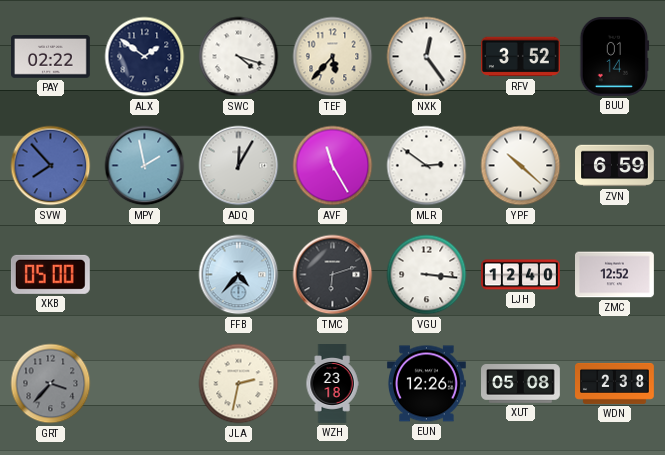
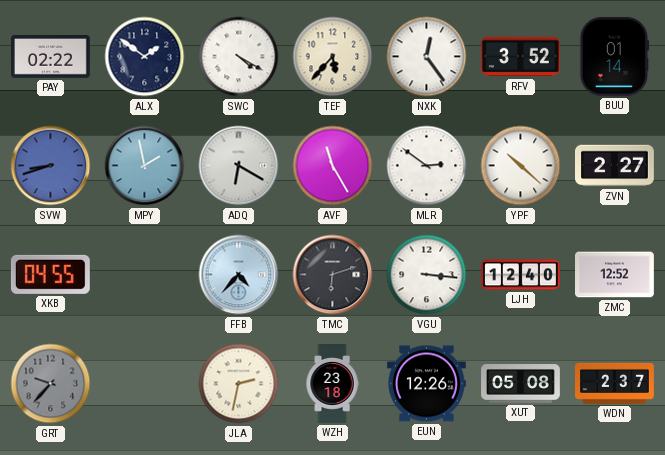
SWC: 4:18 -> 4:20 (239, 57)
SVW: 7:53 -> 8:42 (51, 166)
ADQ: 12:05 -> 6:20 (239, 166)
ZVN: 6:59 -> 2:27 (615, 166)
XKB: 05:00 -> 04:55 (50, 274)
GRT: 3:37 -> 9:37 (51, 384)
WDN: 2:38 -> 2:37 (615, 383)
